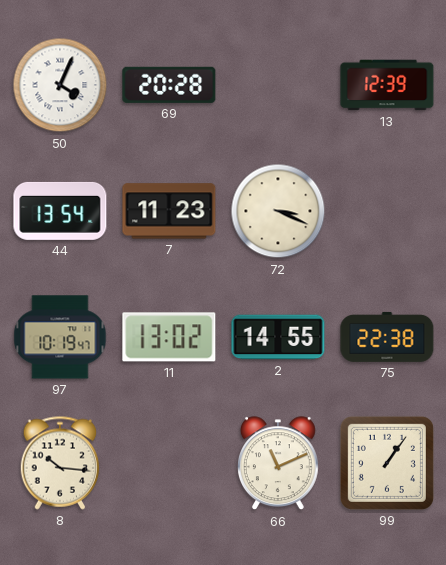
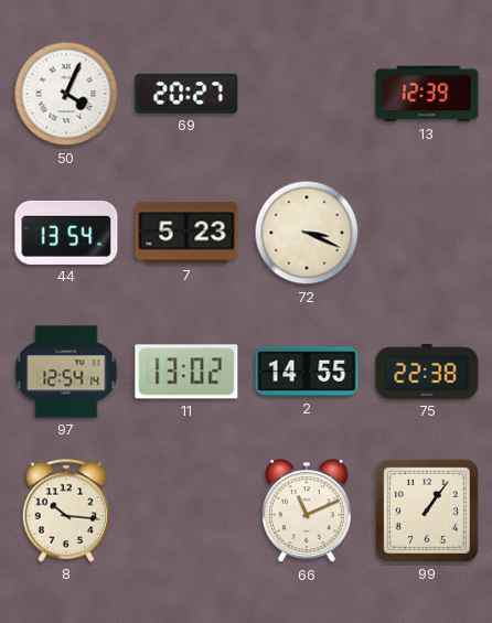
69: 20:28 -> 20:27 (186, 94)
7: 11:23 -> 5:23 (186, 233)
97: 10:19 -> 12:54 (66, 372)
